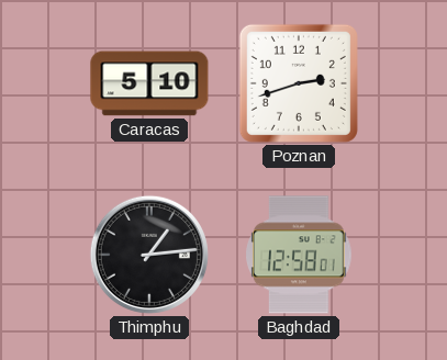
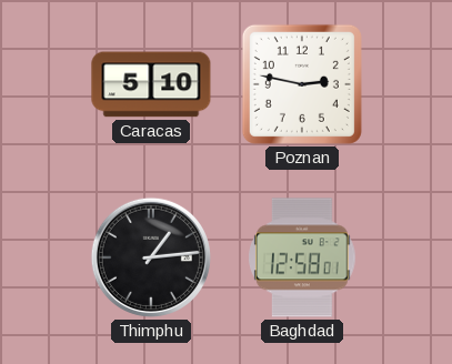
Poznan: 2:42 -> 2:47 (302, 84)
